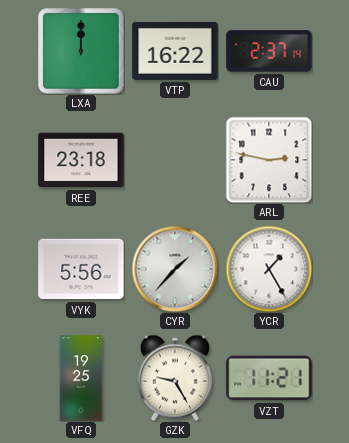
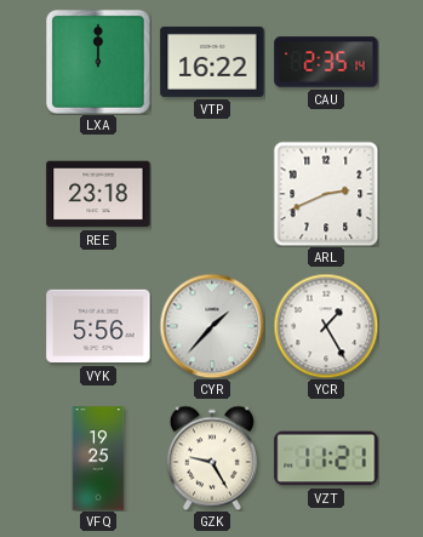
CAU: 2:37 -> 2:35 (326, 62)
ARL: 2:47 -> 2:41 (326, 194)
